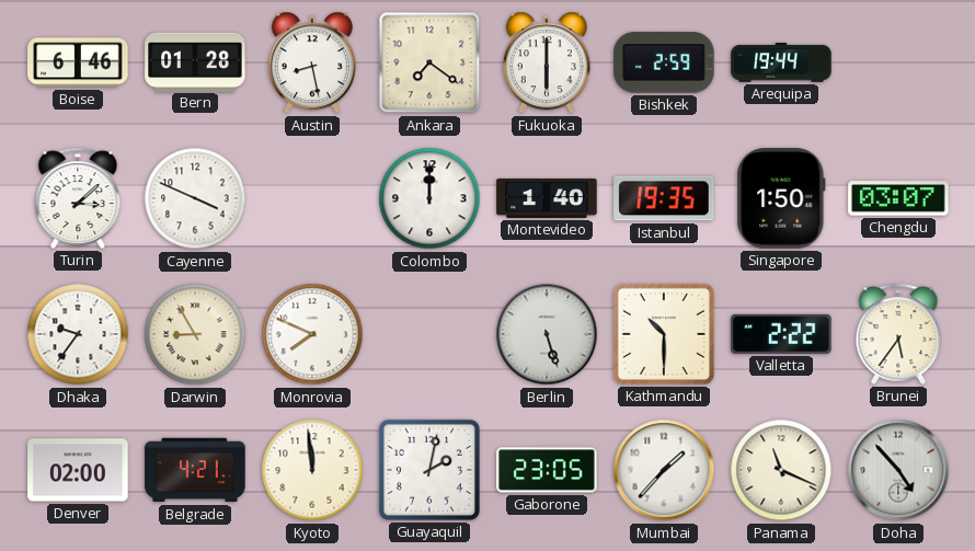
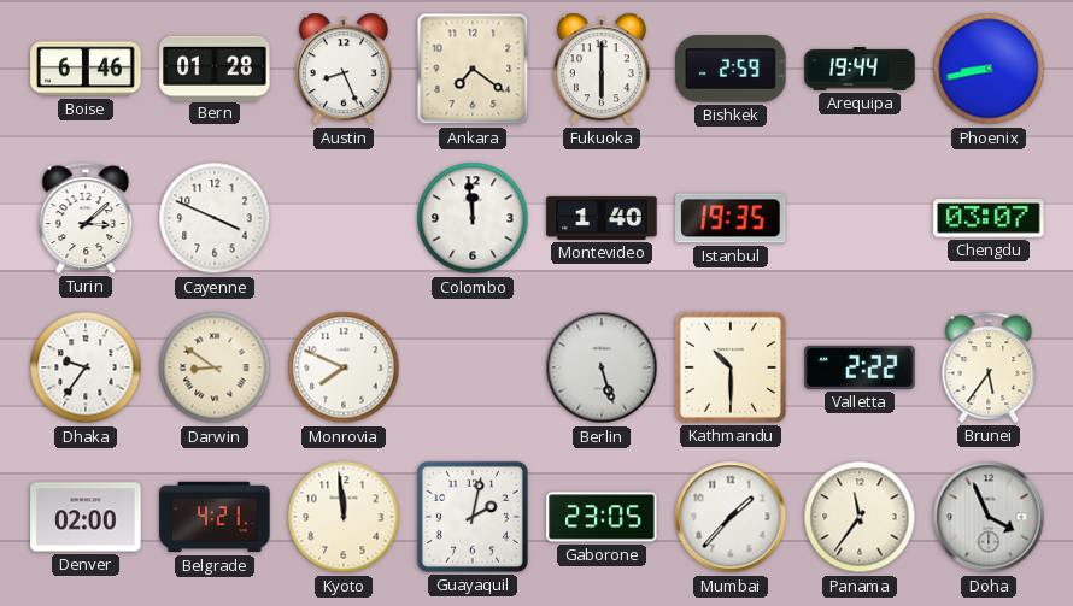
Austin: 8:28 -> 8:26 (344, 69)
Phoenix: none -> 8:43 (989, 69)
Colombo: 12:00 -> 11:59 (473, 218)
Singapore: 1:50 -> none (781, 198)
Darwin: 8:55 -> 8:51 (215, 367)
Panama: 11:19 -> 11:36 (860, 517)
Doha: 4:53 -> 3:56 (989, 517)
